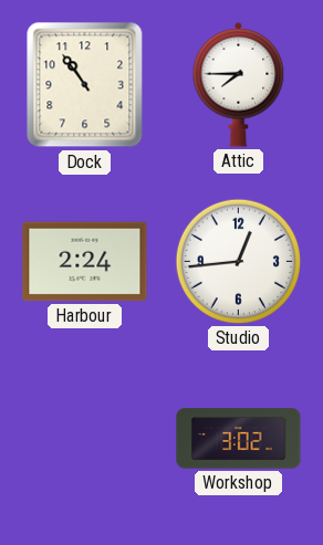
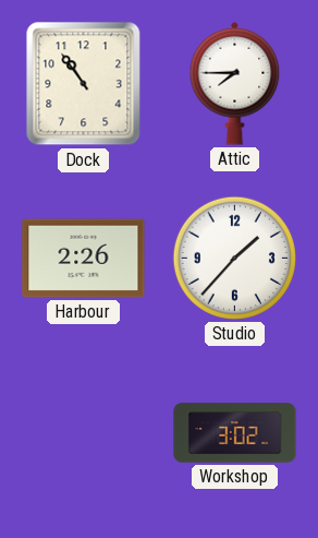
Harbour: 2:24 -> 2:26 (84, 259)
Studio: 12:44 -> 1:37 (234, 258)
